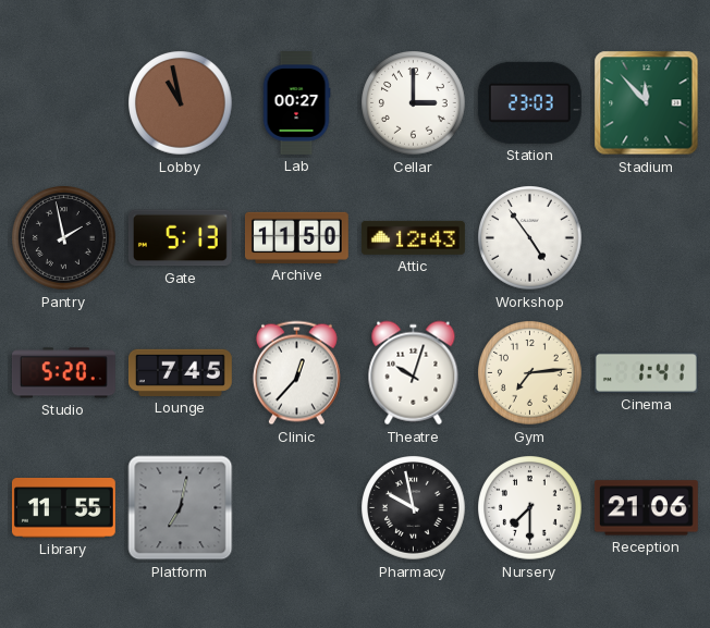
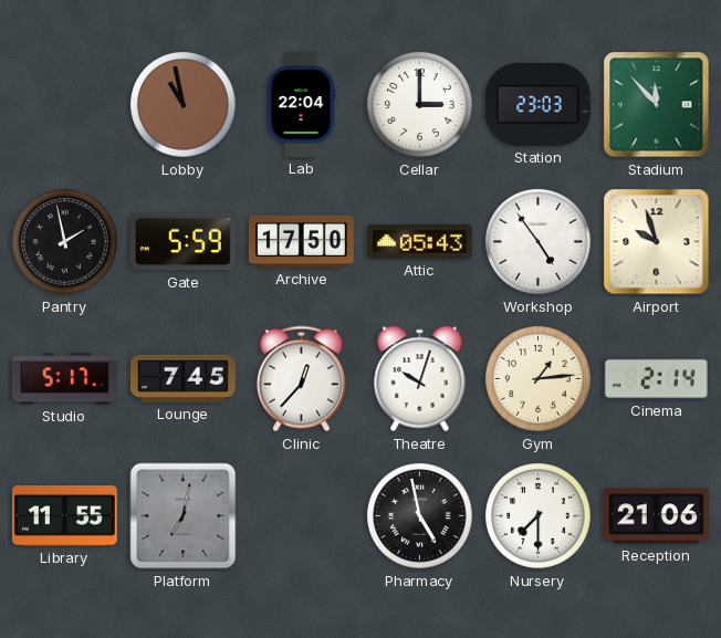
Lab: 00:27 -> 22:04 (301, 105)
Gate: 5:13 -> 5:59 (182, 242)
Archive: 11:50 -> 17:50 (301, 241)
Attic: 12:43 -> 05:43 (419, 241)
Airport: none -> 9:57 (657, 242)
Studio: 5:20 -> 5:17 (64, 379)
Gym: 7:14 -> 1:14 (539, 379)
Cinema: 1:41 -> 2:14 (656, 378)
Pharmacy: 9:58 -> 4:58 (420, 516)
